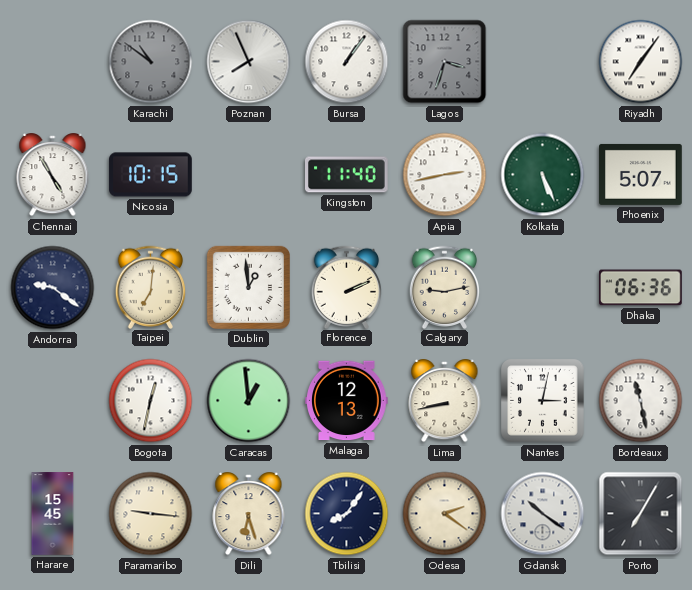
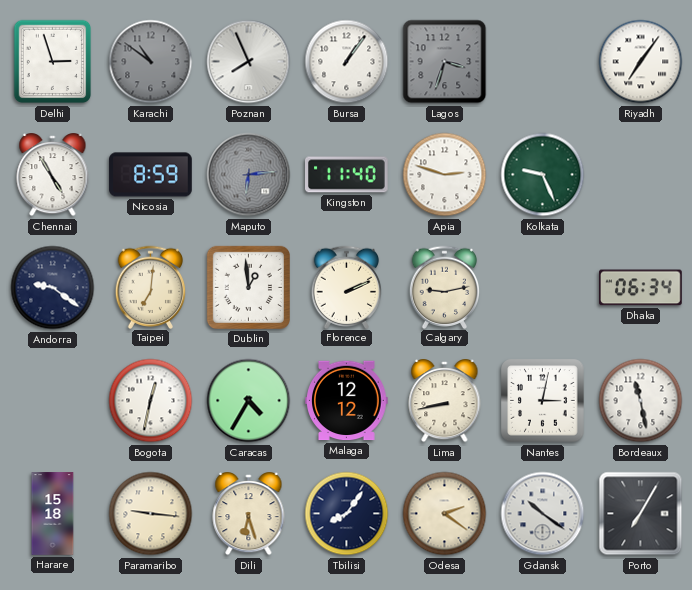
Delhi: none -> 2:57 (53, 62)
Nicosia: 10:15 -> 8:59 (151, 175)
Maputo: none -> 6:14 (249, 175)
Apia: 2:43 -> 2:48 (445, 175)
Kolkata: 5:26 -> 9:26 (543, 175)
Phoenix: 5:07 -> none (641, 174)
Dhaka: 06:36 -> 06:34 (641, 288)
Caracas: 12:59 -> 4:35 (249, 401)
Malaga: 12:13 -> 12:12 (347, 401)
Harare: 15:45 -> 15:18 (53, 514)
